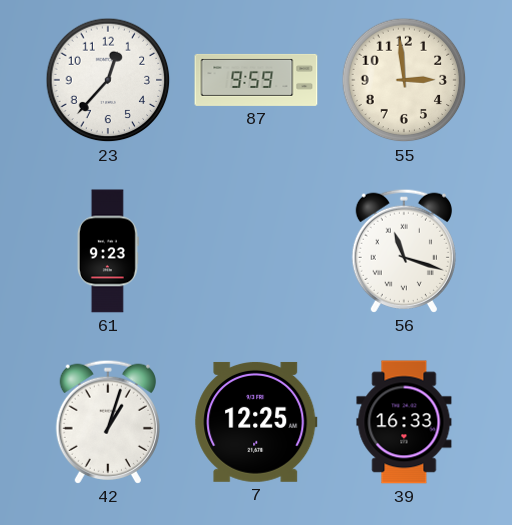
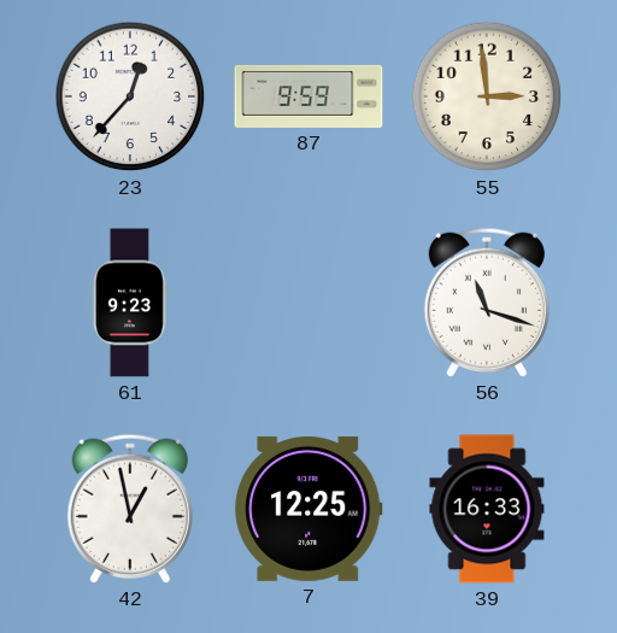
42: 1:03 -> 12:58 (130, 509)
